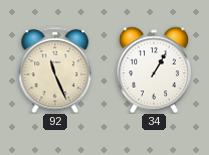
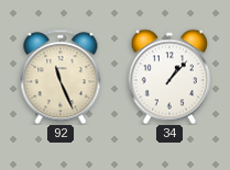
34: 1:05 -> 1:07 (169, 77)
